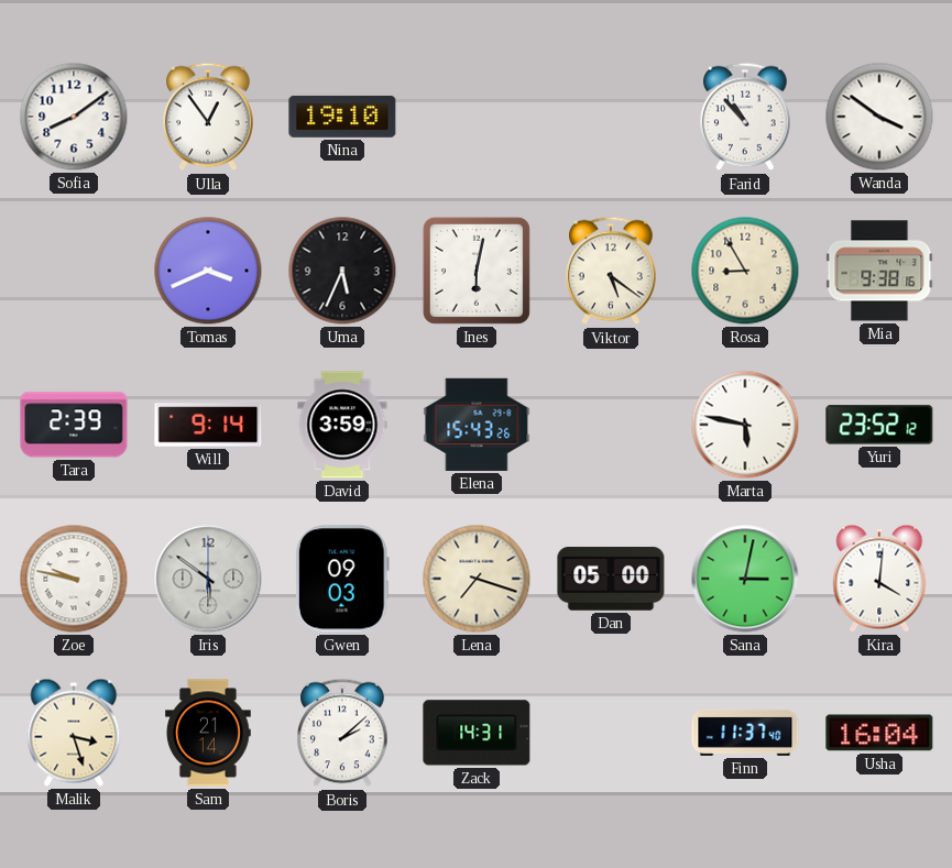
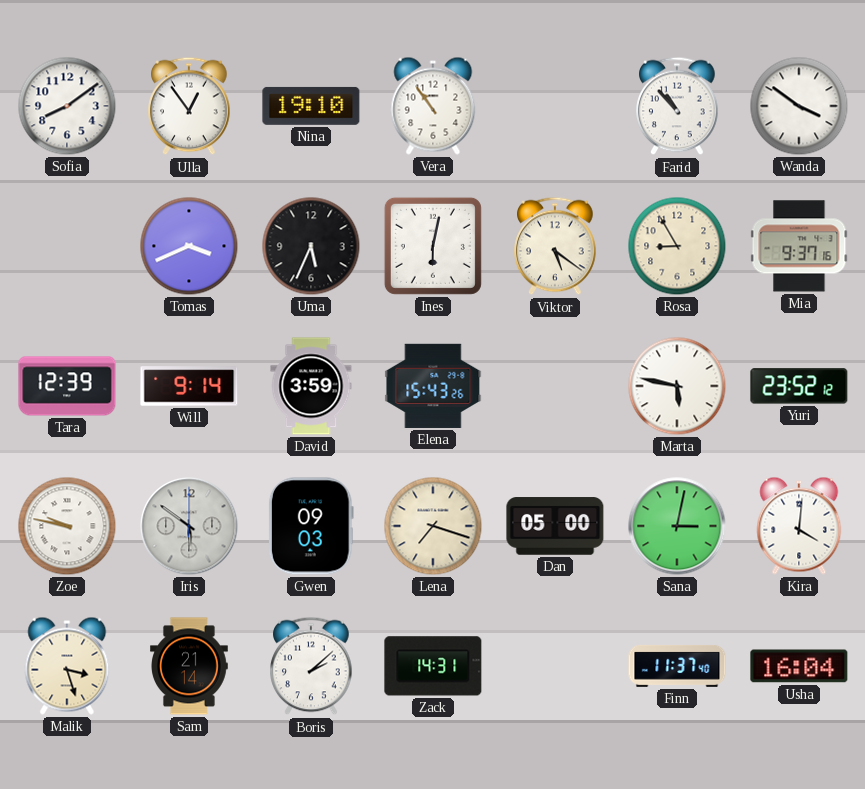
Vera: none -> 10:54 (433, 106)
Mia: 9:38 -> 9:37 (799, 246)
Tara: 2:39 -> 12:39 (67, 386)
